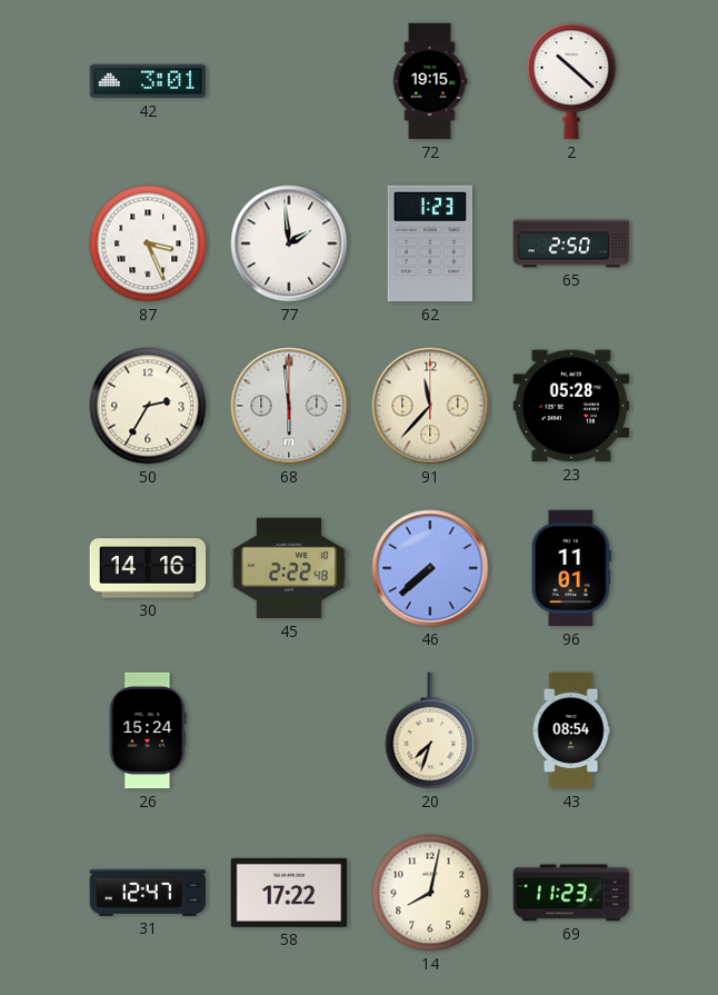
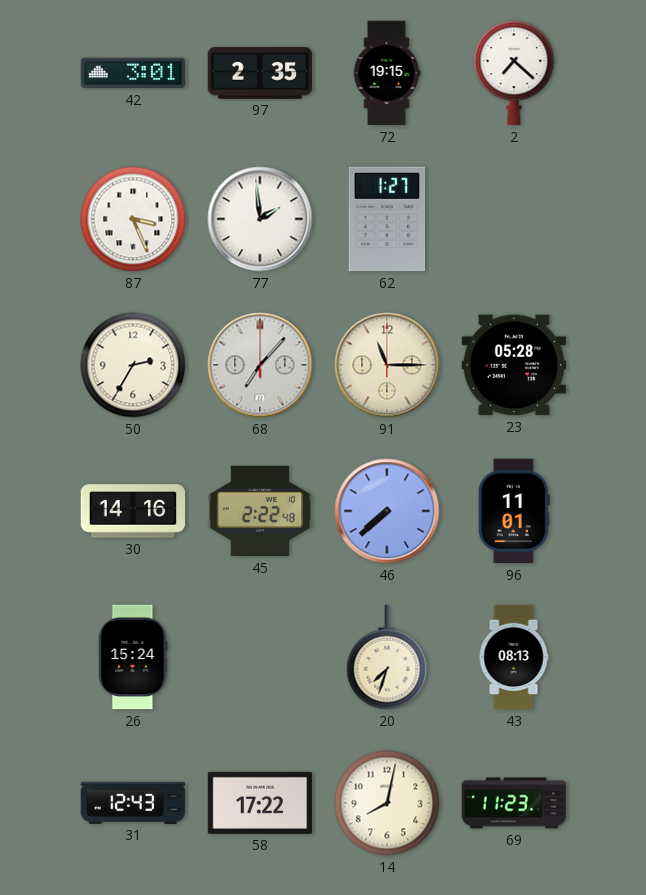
97: none -> 2:35 (260, 74)
2: 10:22 -> 7:22 (514, 73)
62: 1:23 -> 1:27 (387, 219)
65: 2:50 -> none (571, 243)
68: 5:59 -> 7:07 (260, 365)
91: 11:37 -> 11:15 (387, 365)
43: 08:54 -> 08:13 (514, 657)
31: 12:47 -> 12:43 (133, 803)
